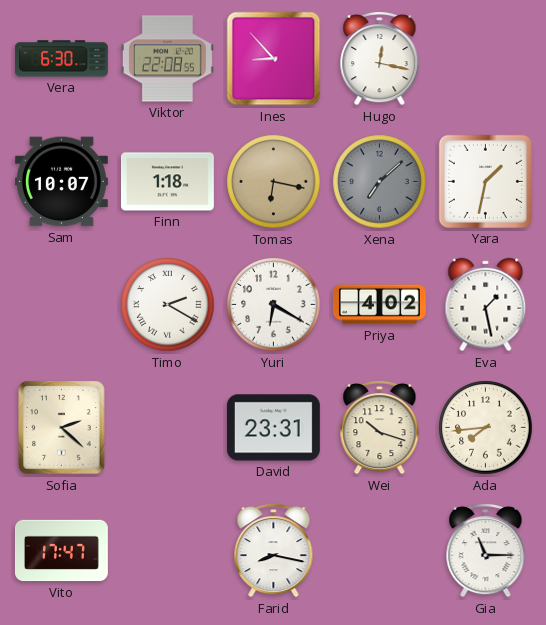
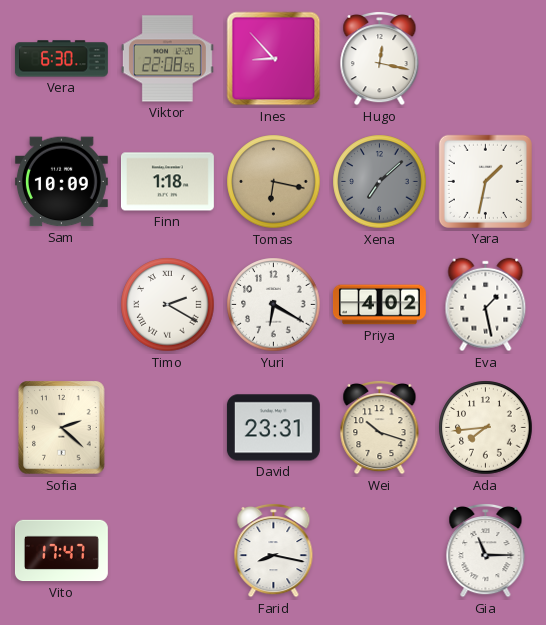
Sam: 10:07 -> 10:09 (61, 182)
